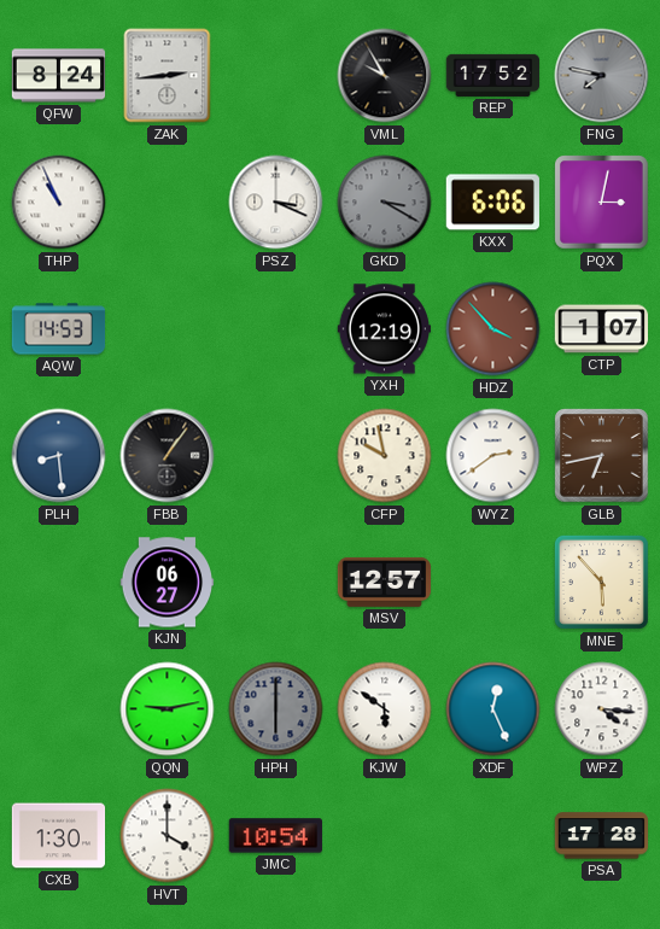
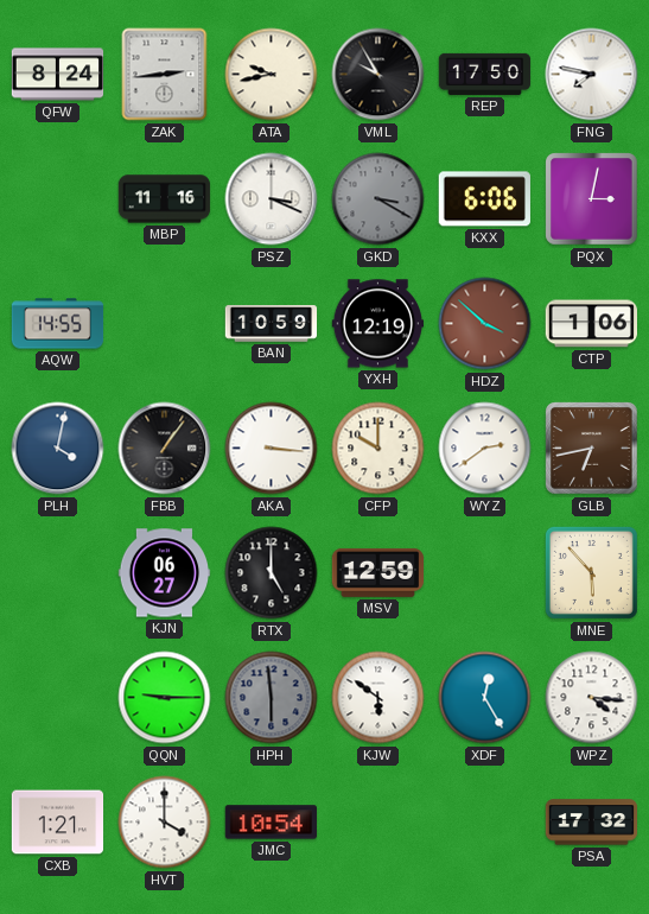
ATA: none -> 9:43 (272, 75)
REP: 17:52 -> 17:50 (485, 74)
FNG dial: grey -> white (592, 75)
THP: 10:56 -> none (59, 203)
MBP: none -> 11:16 (165, 199)
AQW: 14:53 -> 14:55 (58, 324)
BAN: none -> 10:59 (272, 324)
HDZ: 3:53 -> 3:52 (485, 324)
CTP: 1:07 -> 1:06 (591, 324)
PLH: 8:29 -> 4:02 (58, 449)
AKA: none -> 3:16 (272, 449)
CFP: 9:58 -> 10:00 (378, 449)
RTX: none -> 5:00 (272, 573)
MSV: 12:57 -> 12:59 (378, 572)
QQN: 9:13 -> 9:15 (165, 698)
HPH: 6:00 -> 5:59 (272, 698)
XDF: 12:26 -> 12:25 (485, 698)
CXB: 1:30 -> 1:21 (58, 823)
PSA: 17:28 -> 17:32 (592, 823)
